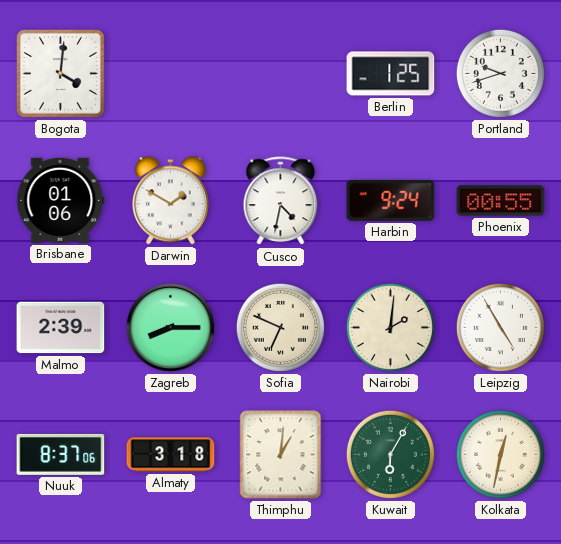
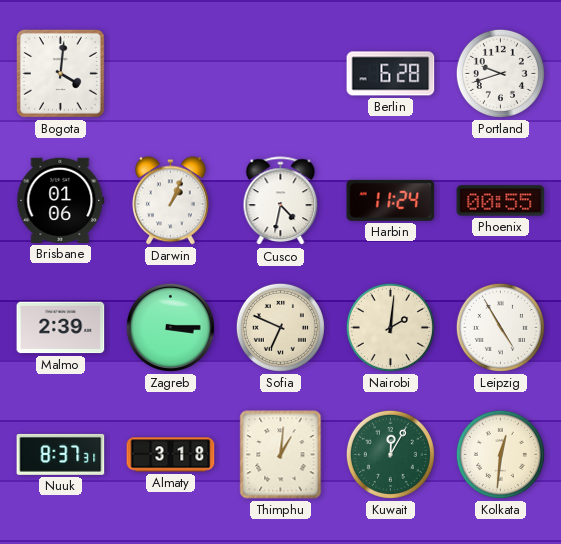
Berlin: 1:25 -> 6:28 (391, 74)
Darwin: 1:50 -> 1:04 (171, 201)
Harbin: 9:24 -> 11:24 (391, 200)
Zagreb: 8:15 -> 3:15 (170, 327)
Nuuk: 8:37:06 -> 8:37:31 (61, 454)
Kuwait: 6:05 -> 12:05 (390, 454)
Kolkata: 12:32 -> 12:31 (500, 454)
